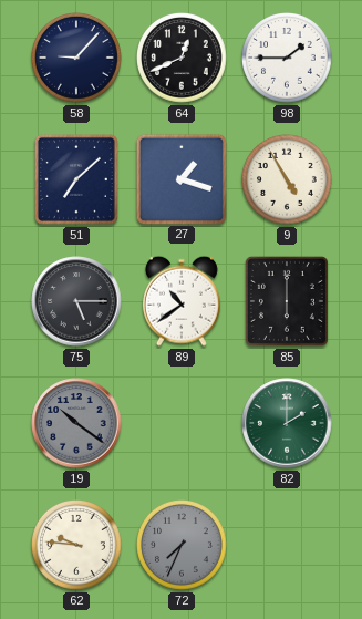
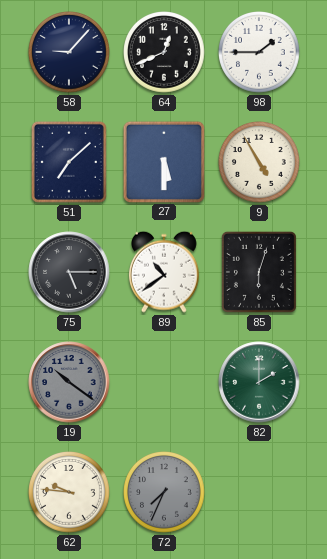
27: 1:18 -> 5:30 (163, 161)
85: 6:00 -> 6:03 (259, 272)
